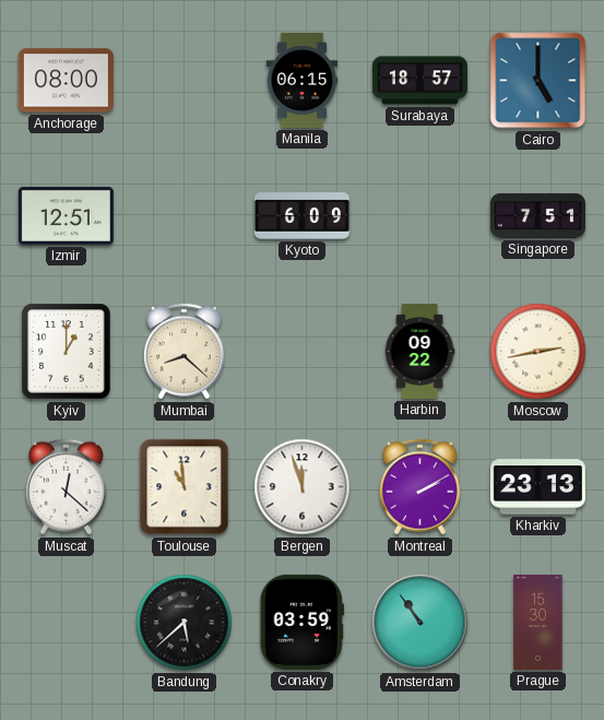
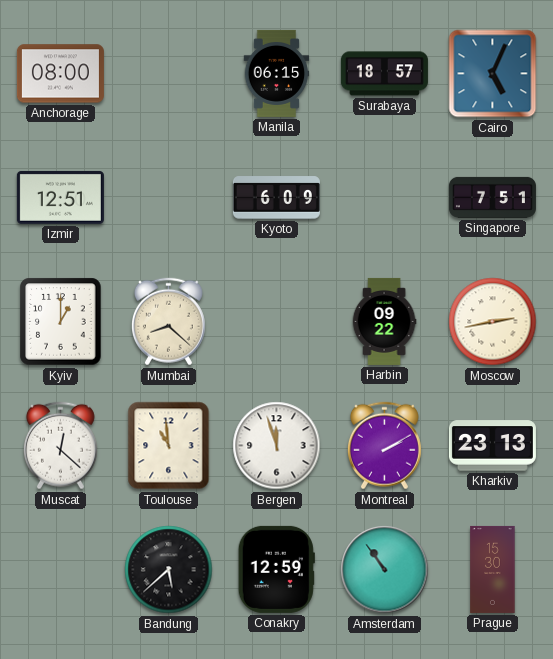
Cairo: 5:00 -> 5:04 (493, 74)
Conakry: 03:59 -> 12:59 (276, 569)
